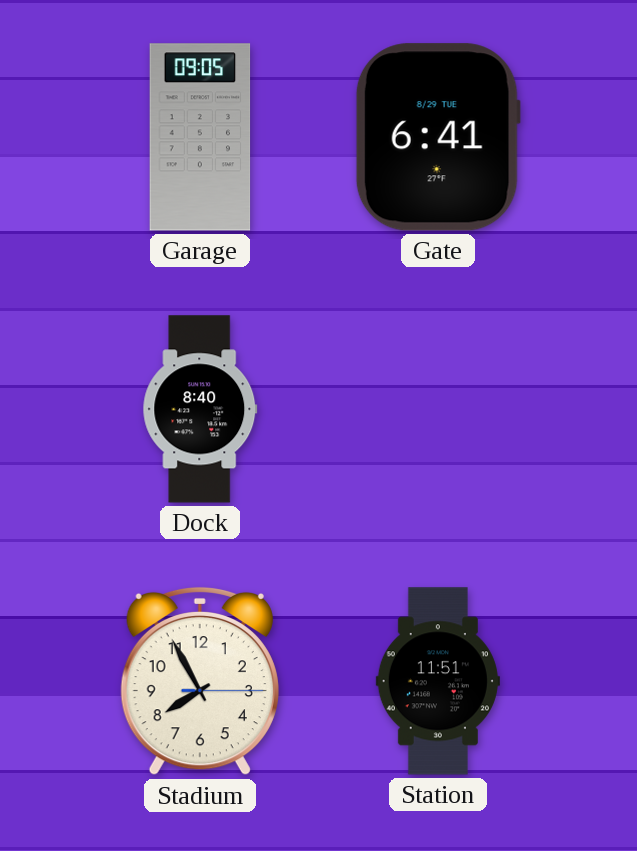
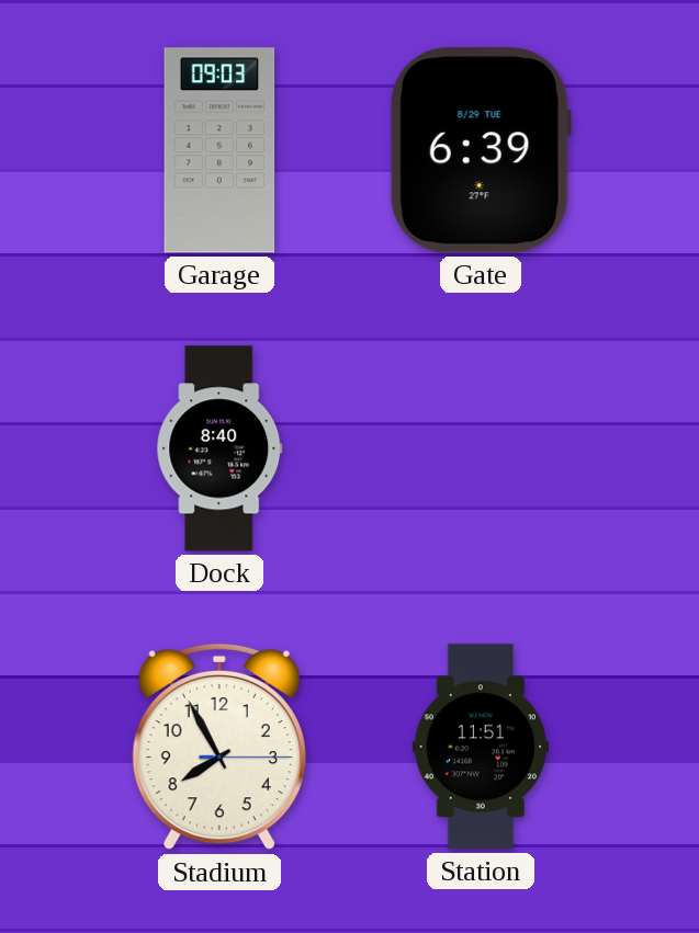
Garage: 09:05 -> 09:03 (219, 150)
Gate: 6:41 -> 6:39 (481, 150)
